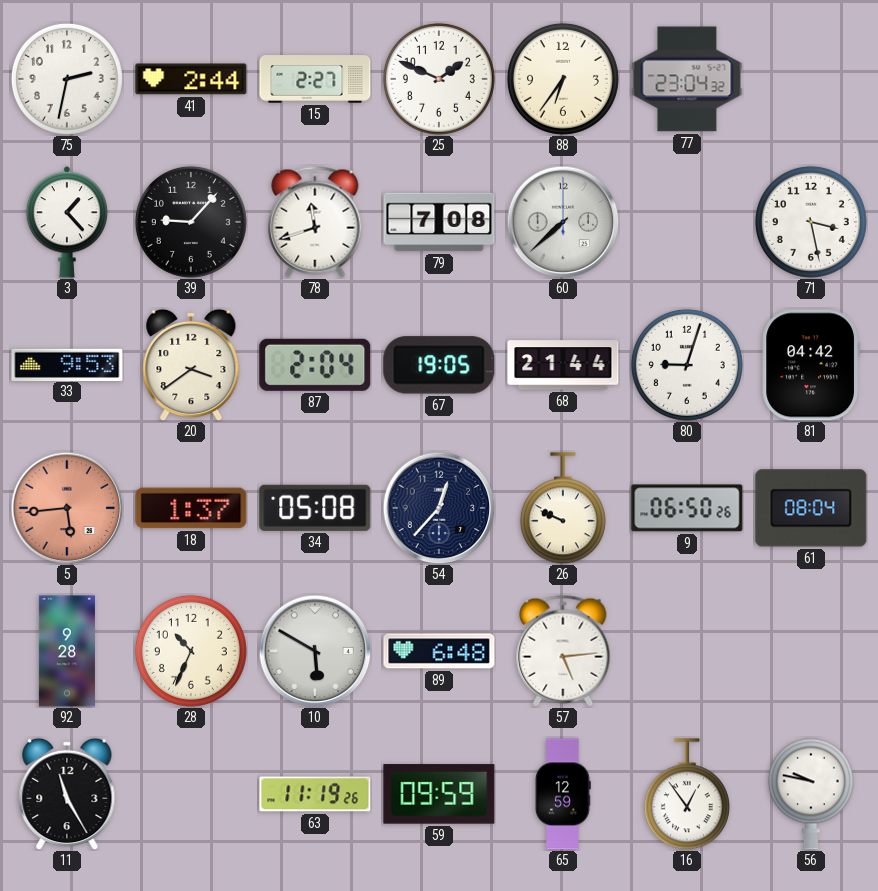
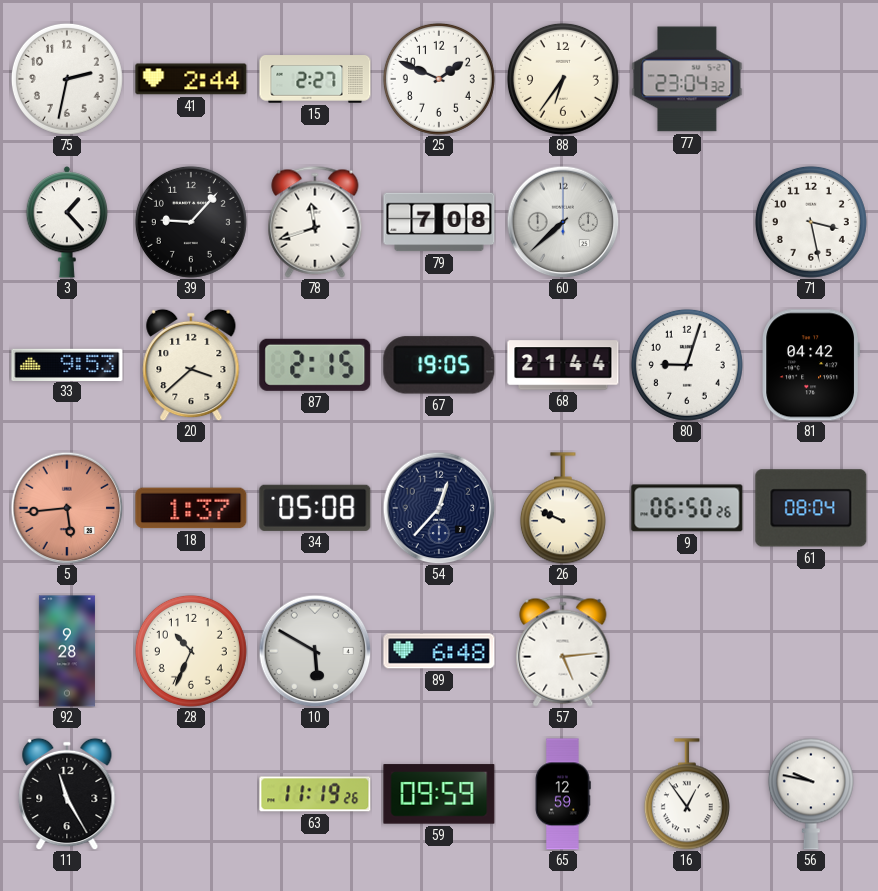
20: 3:39 -> 3:38 (191, 365)
87: 2:04 -> 2:15 (315, 365)
